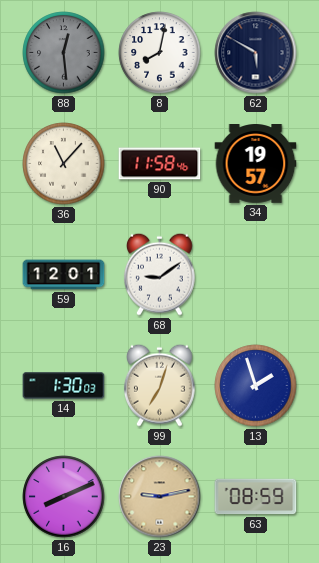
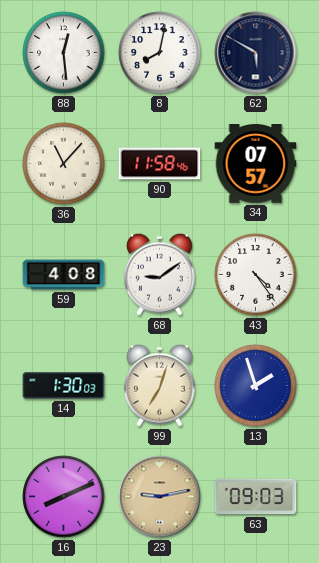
88 dial: grey -> white (64, 53)
34: 19:57 -> 07:57 (256, 164)
59: 12:01 -> 4:08 (64, 275)
43: none -> 4:24 (256, 275)
63: 08:59 -> 09:03 (256, 497)
